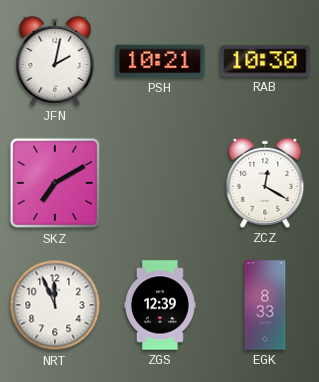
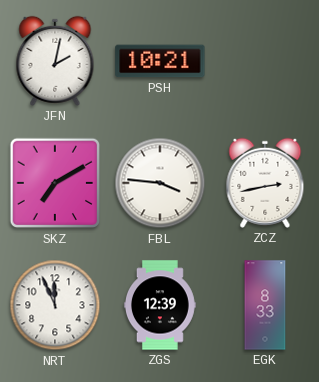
RAB: 10:30 -> none (265, 61)
FBL: none -> 3:46 (160, 183)
ZCZ: 12:20 -> 2:43 (265, 183)
